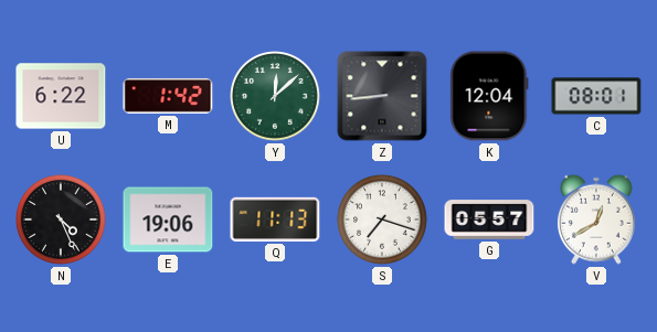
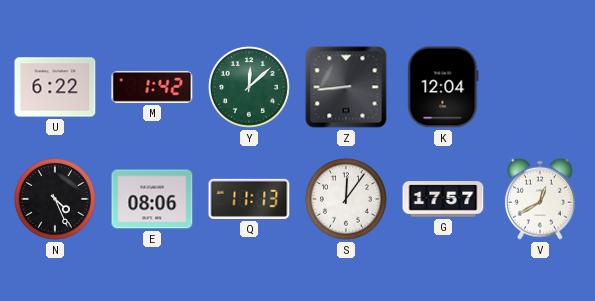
C: 08:01 -> none (596, 96)
E: 19:06 -> 08:06 (152, 199)
S: 7:18 -> 12:06 (347, 200)
G: 05:57 -> 17:57 (443, 199)
